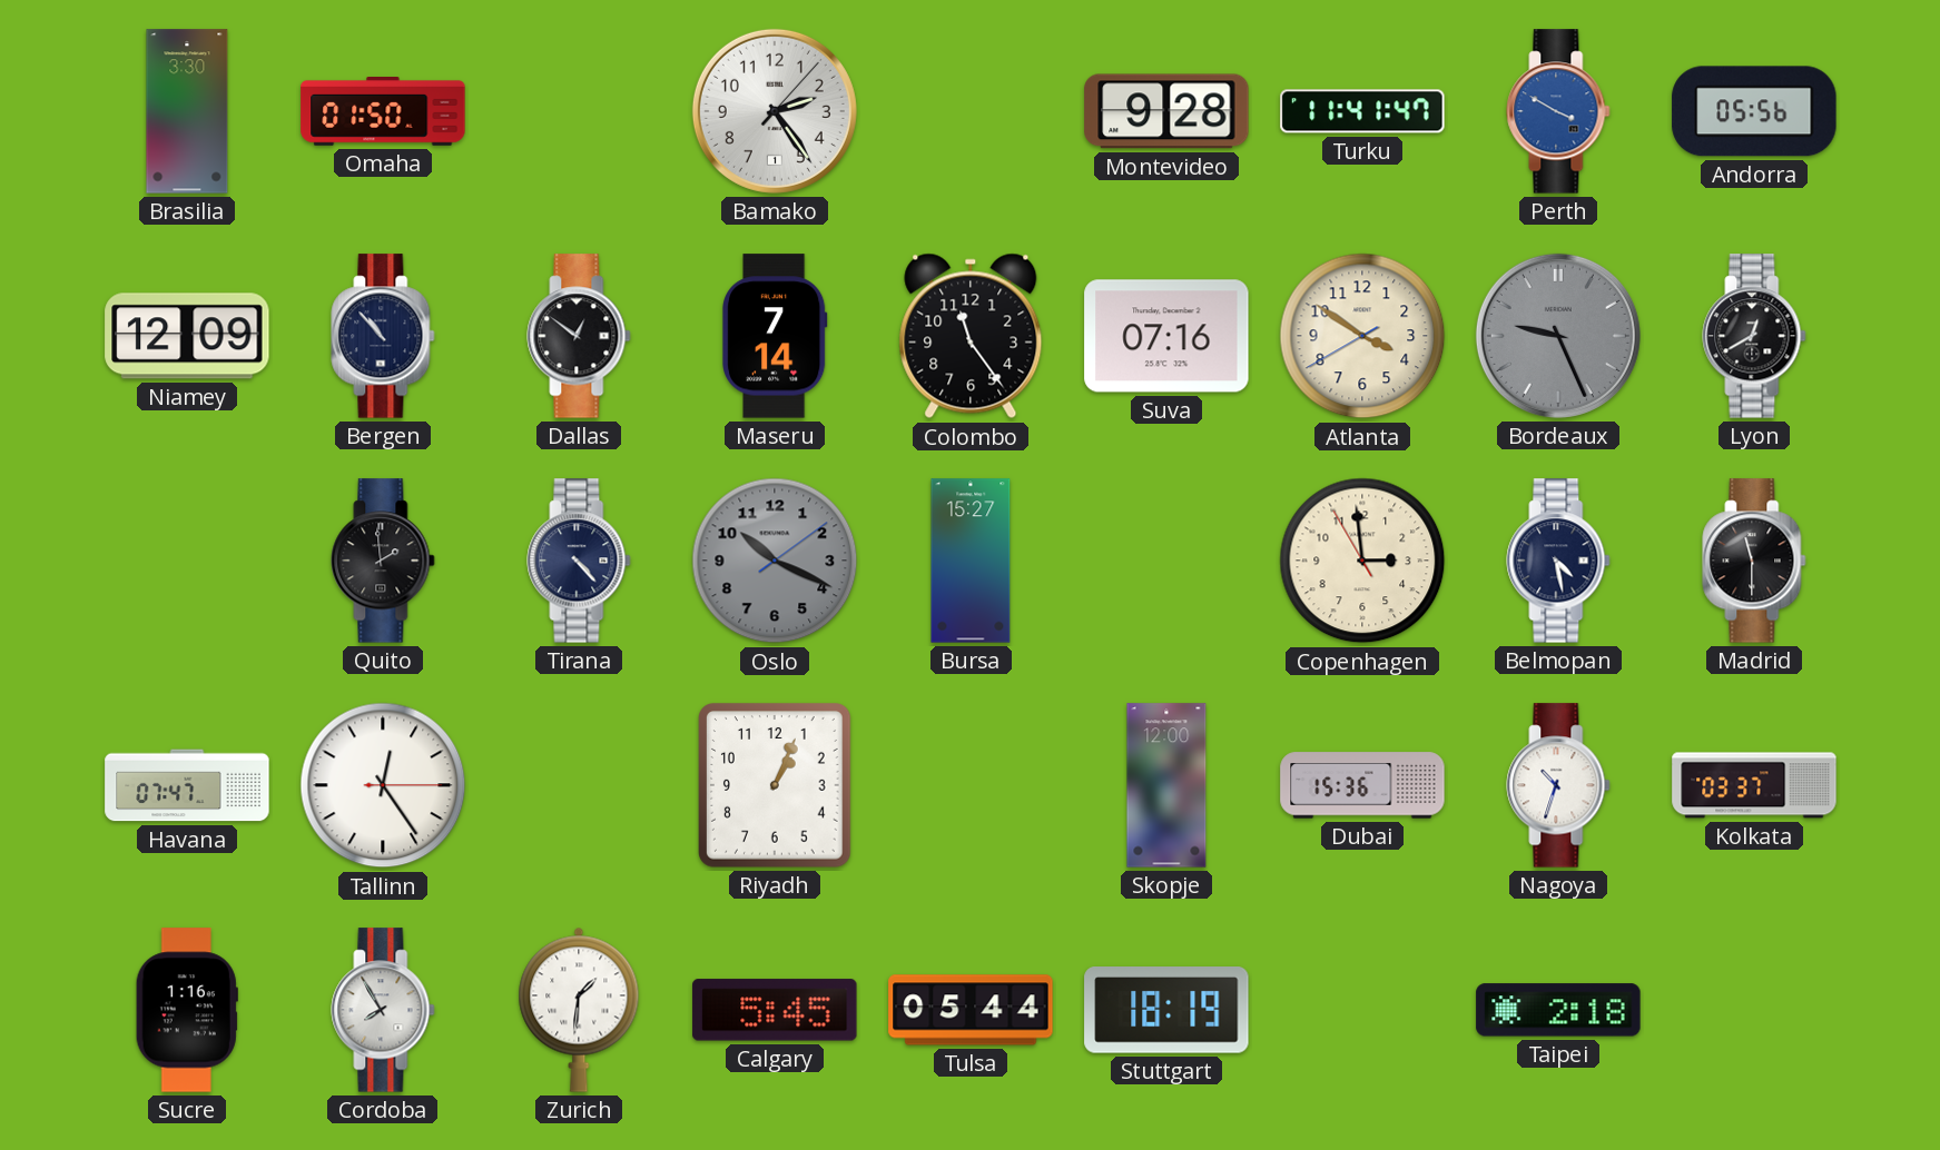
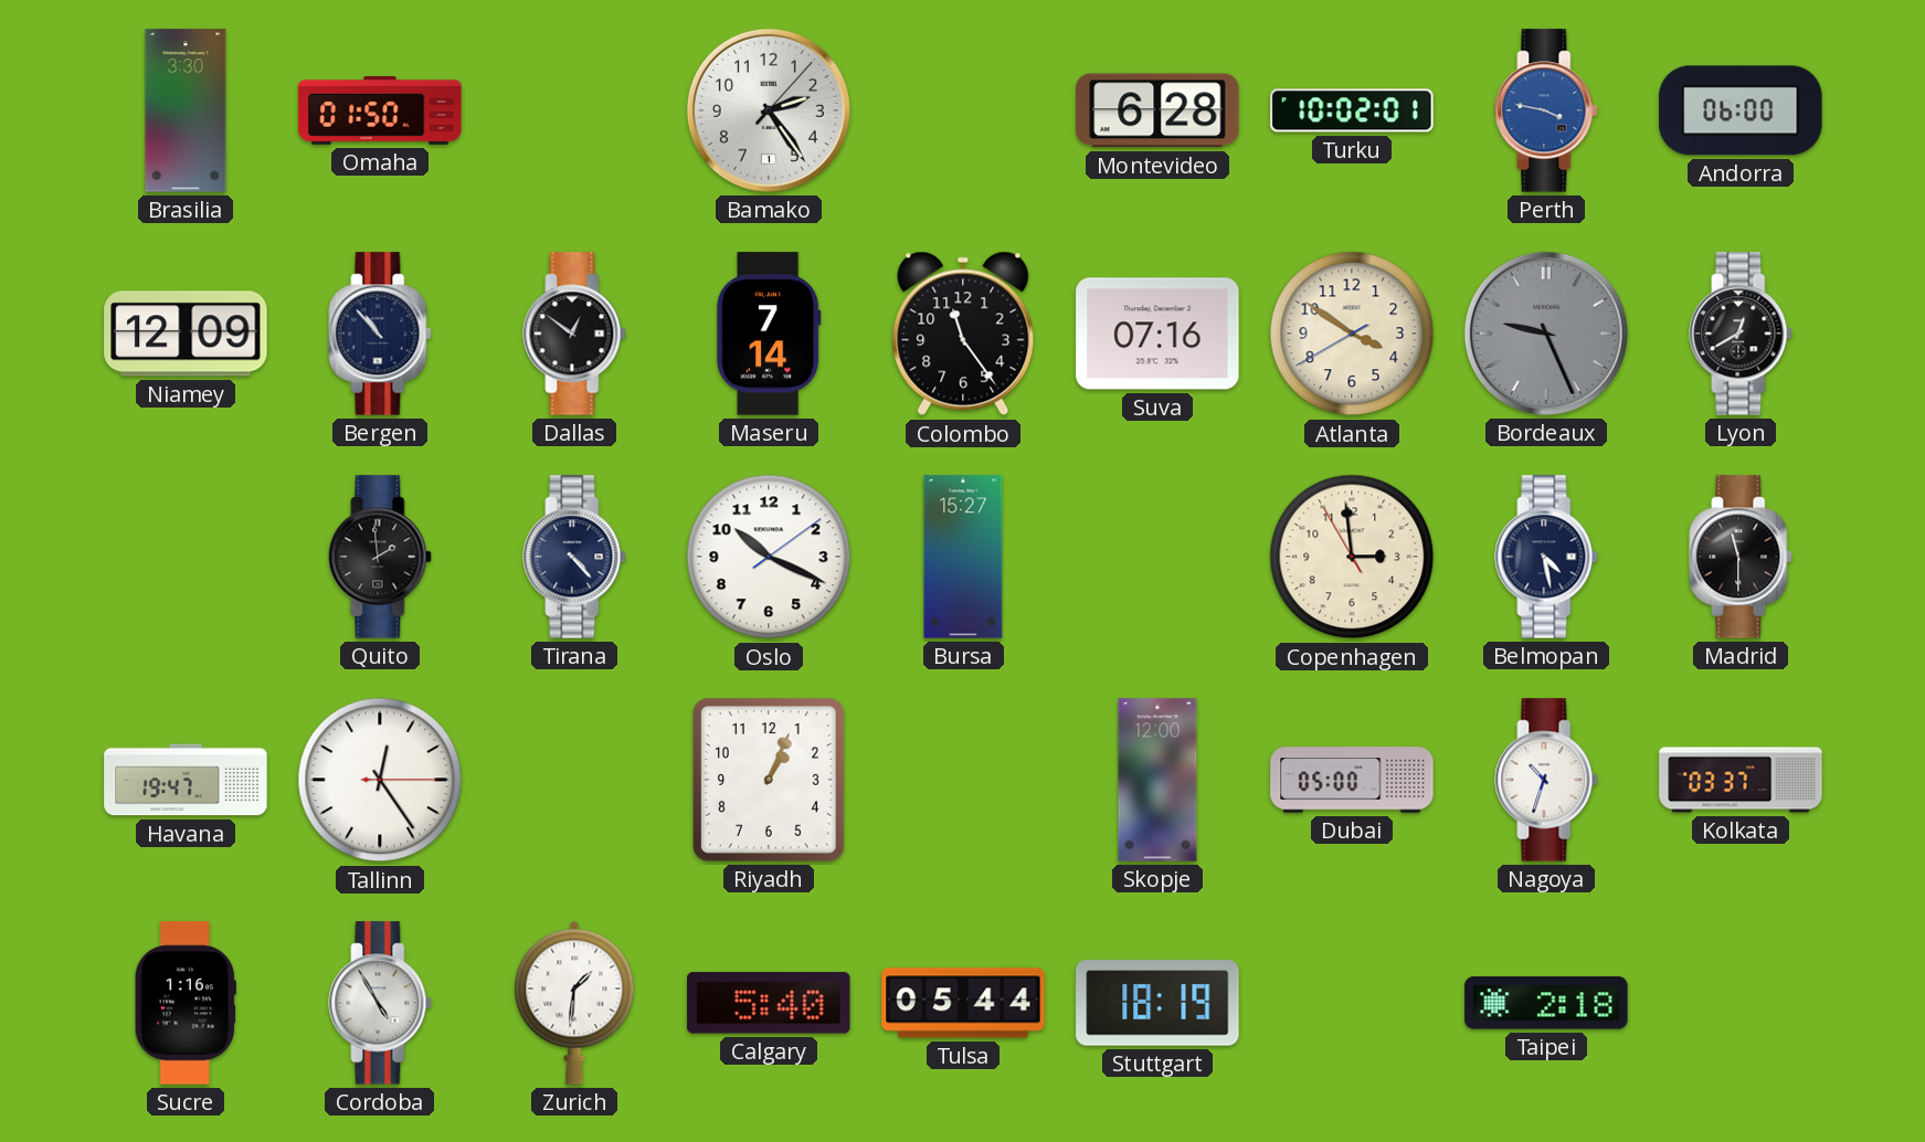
Montevideo: 9:28 -> 6:28 (1157, 110)
Turku: 11:41 -> 10:02 (1352, 110)
Perth: 3:50 -> 3:47 (1546, 110)
Andorra: 05:56 -> 06:00 (1741, 110)
Oslo dial: grey -> white (769, 557)
Havana: 07:47 -> 19:47 (186, 780)
Dubai: 15:36 -> 05:00 (1352, 780)
Cordoba: 7:55 -> 4:55 (380, 1003)
Calgary: 5:45 -> 5:40 (769, 1003)
